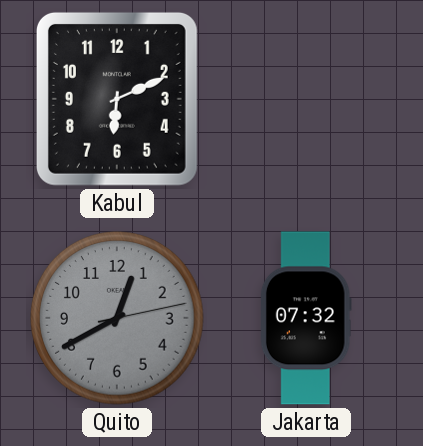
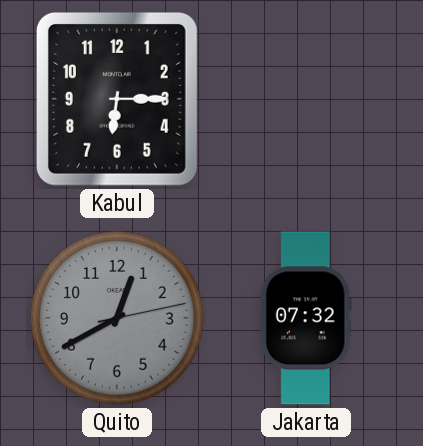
Kabul: 6:11 -> 6:15 (117, 99)
